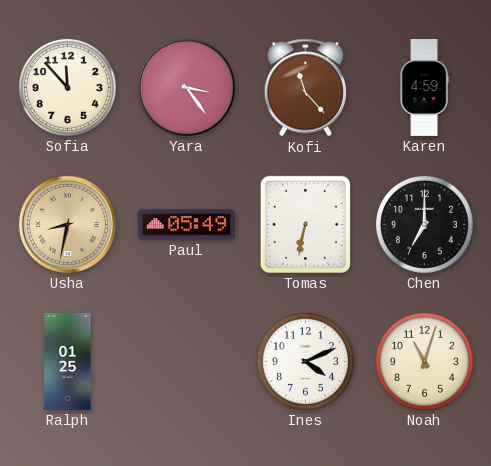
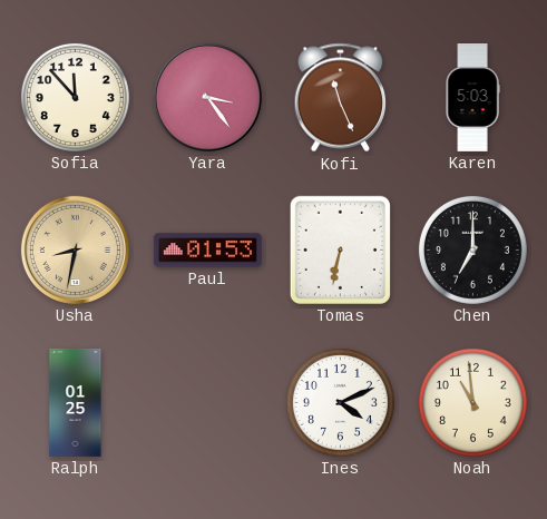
Kofi: 11:23 -> 11:26 (341, 98)
Karen: 4:59 -> 5:03 (472, 98)
Paul: 05:49 -> 01:53 (207, 251)
Noah: 11:03 -> 10:59 (472, 402)
